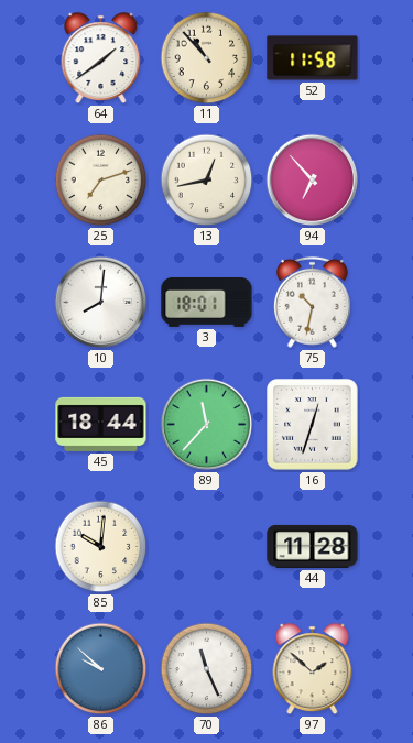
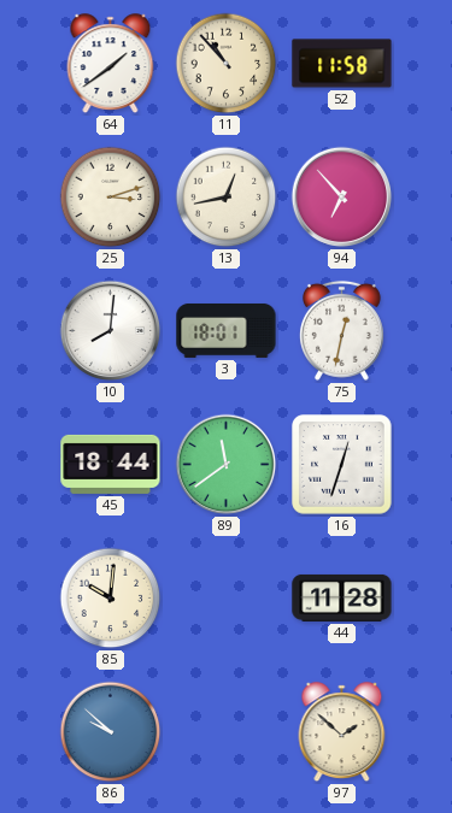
25: 7:12 -> 3:12 (111, 198)
75: 10:32 -> 12:32 (341, 330)
89: 11:37 -> 11:39 (227, 465)
70: 11:26 -> none (207, 669)
